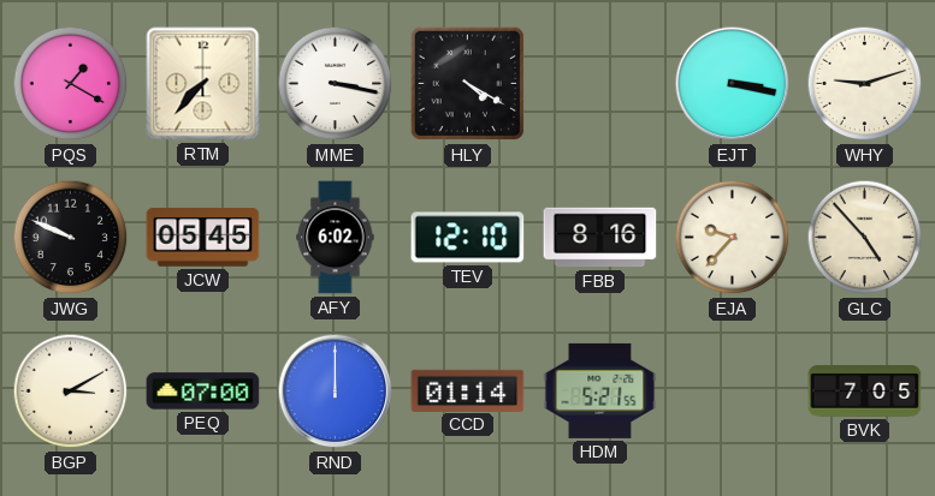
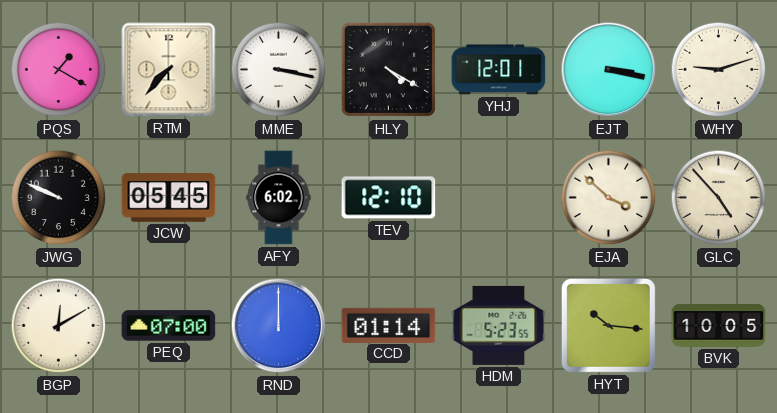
YHJ: none -> 12:01 (499, 70)
FBB: 8:16 -> none (600, 238)
EJA: 9:37 -> 3:52 (609, 198)
BGP: 3:10 -> 12:10 (59, 326)
HDM: 5:21 -> 5:23 (499, 325)
HYT: none -> 10:16 (608, 325)
BVK: 7:05 -> 10:05 (719, 326)
